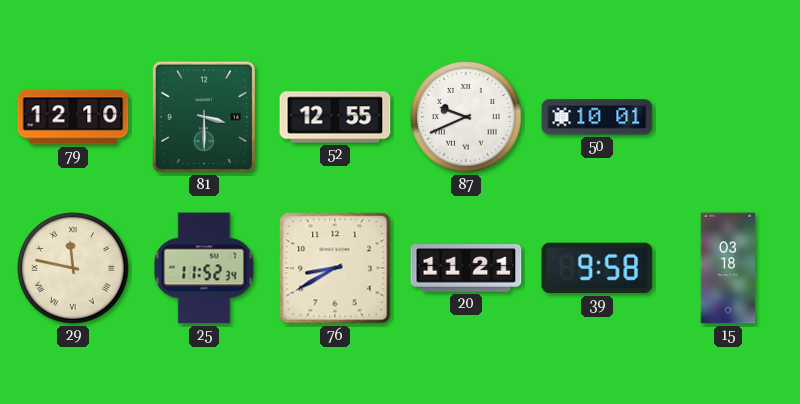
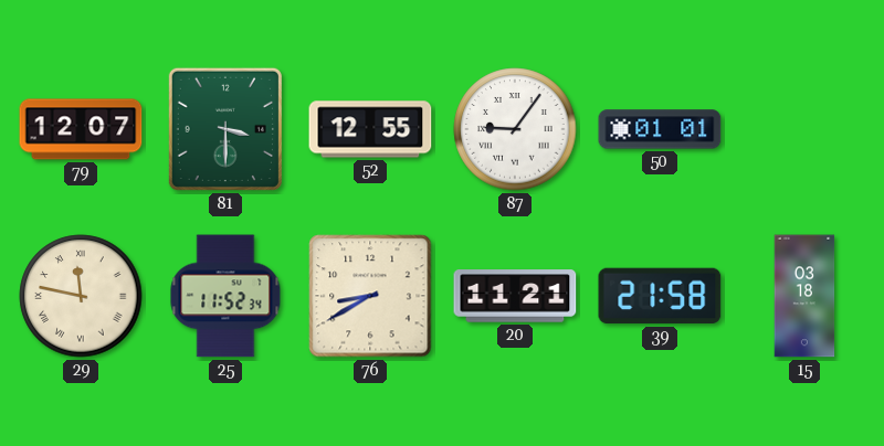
79: 12:10 -> 12:07 (81, 129)
87: 9:41 -> 9:06 (515, 129)
50: 10:01 -> 01:01 (660, 129)
39: 9:58 -> 21:58 (660, 296)
